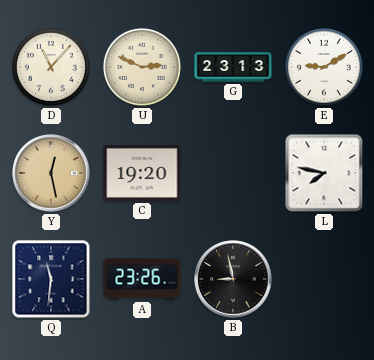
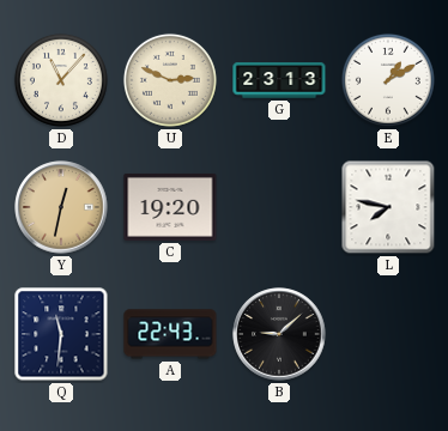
E: 9:10 -> 1:10 (388, 80)
Y: 12:28 -> 12:32 (61, 207)
A: 23:26 -> 22:43 (170, 334)
B: 8:58 -> 9:08 (279, 334)
